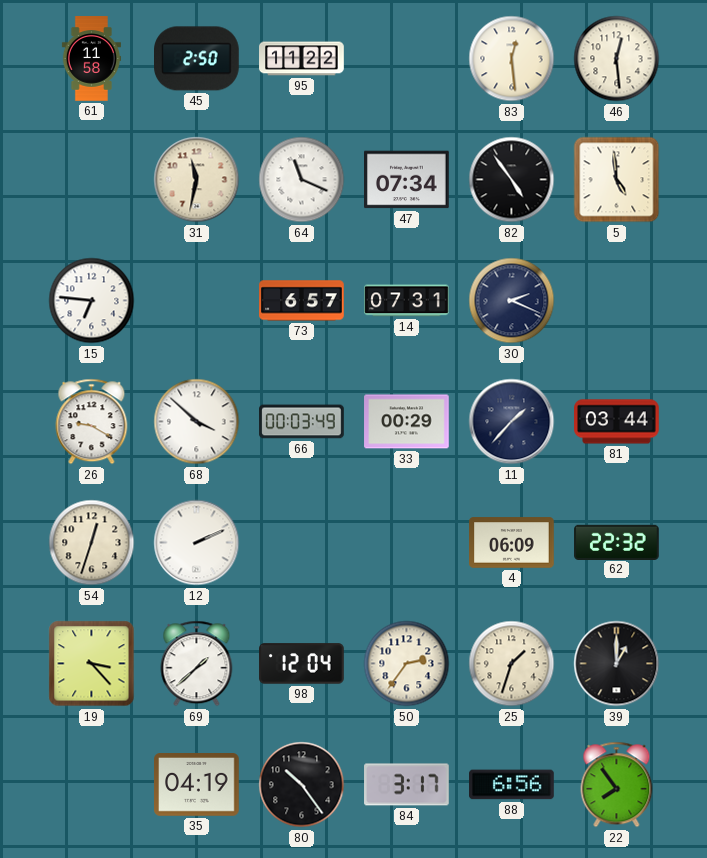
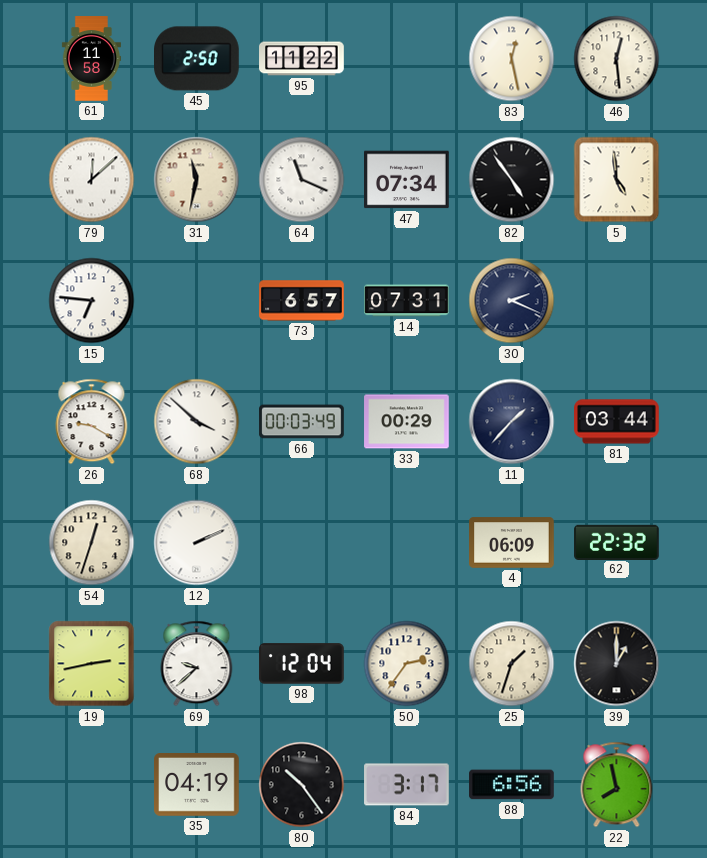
83: 12:29 -> 12:28 (512, 59)
79: none -> 12:08 (92, 180)
19: 3:23 -> 2:43 (92, 664)
69: 1:38 -> 9:38 (197, 664)
22: 7:54 -> 7:58 (617, 785)
